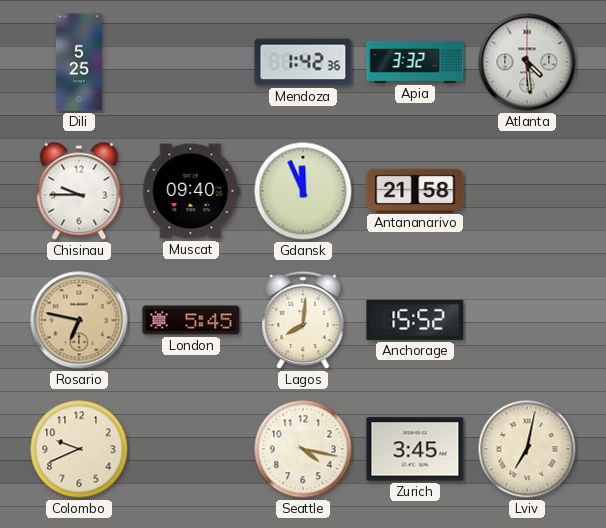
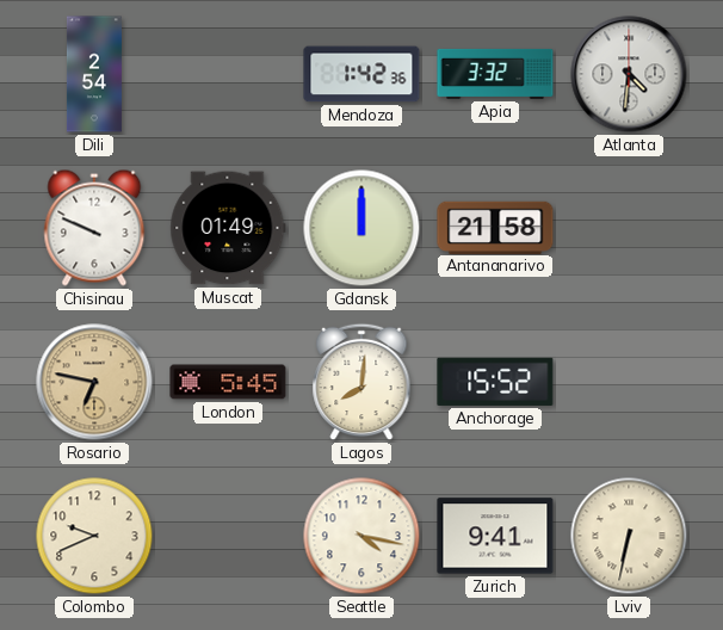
Dili: 5:25 -> 2:54 (94, 74)
Atlanta: 4:29 -> 4:31 (629, 74)
Chisinau: 9:45 -> 9:49 (94, 228)
Muscat: 09:40 -> 01:49 (228, 228)
Gdansk: 11:56 -> 12:00 (361, 228)
Zurich: 3:45 -> 9:41 (495, 536)
Lviv: 7:02 -> 6:32 (629, 536)
